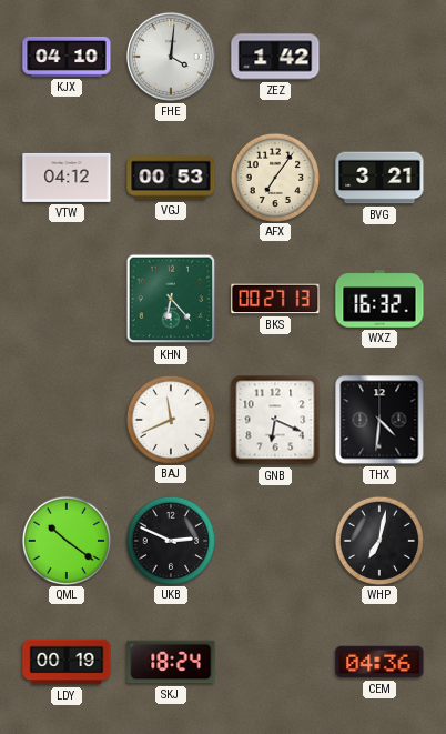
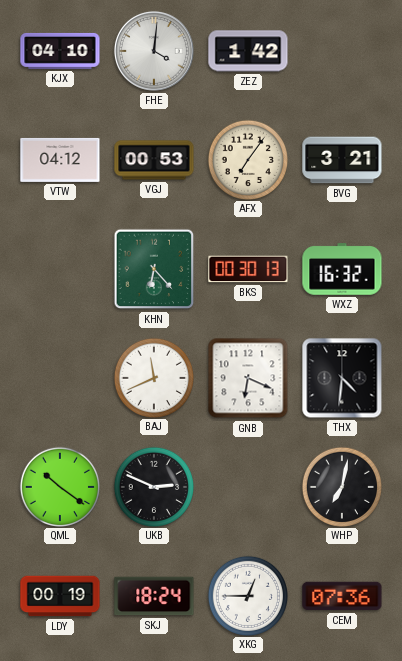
BKS: 00:27 -> 00:30 (248, 269)
XKG: none -> 12:45 (247, 595)
CEM: 04:36 -> 07:36 (342, 596)
